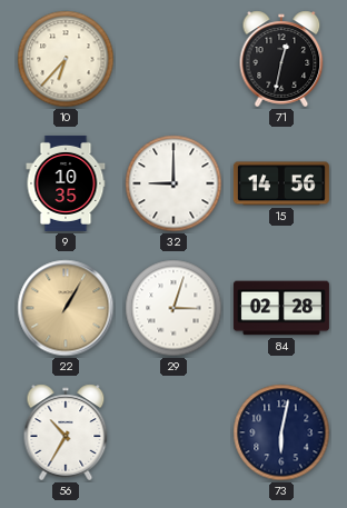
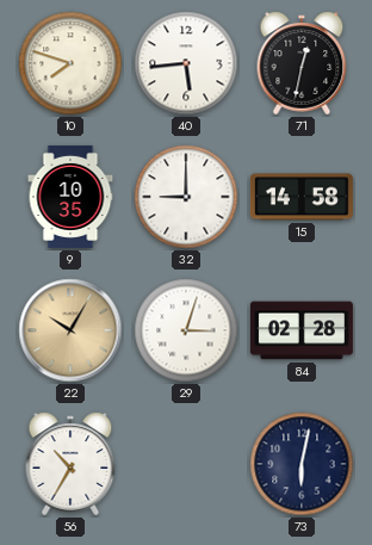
10: 6:37 -> 7:48 (70, 63)
40: none -> 5:44 (186, 63)
15: 14:56 -> 14:58 (302, 197)
22: 1:05 -> 10:05 (70, 330)
